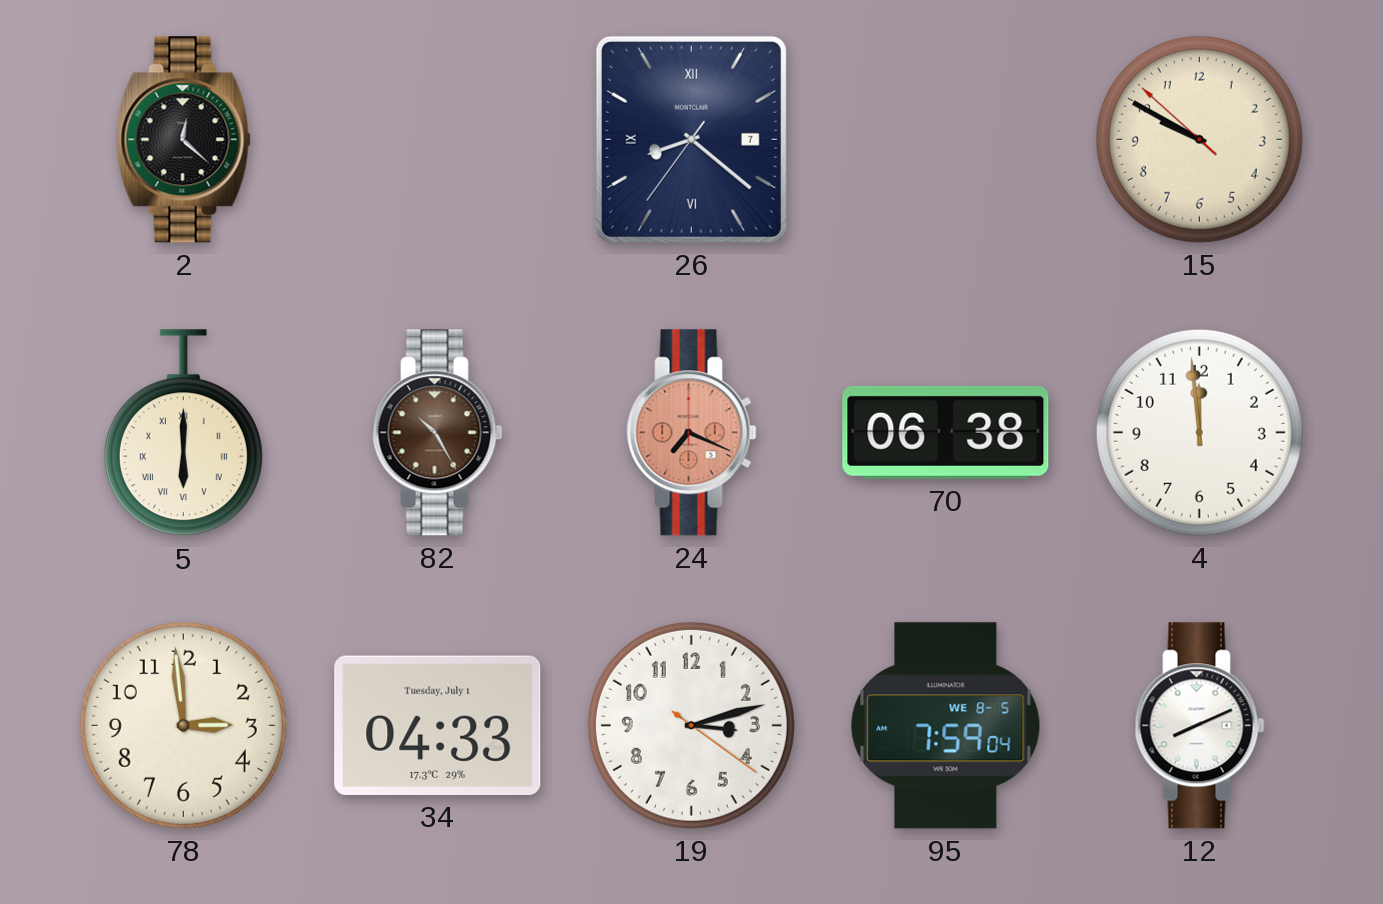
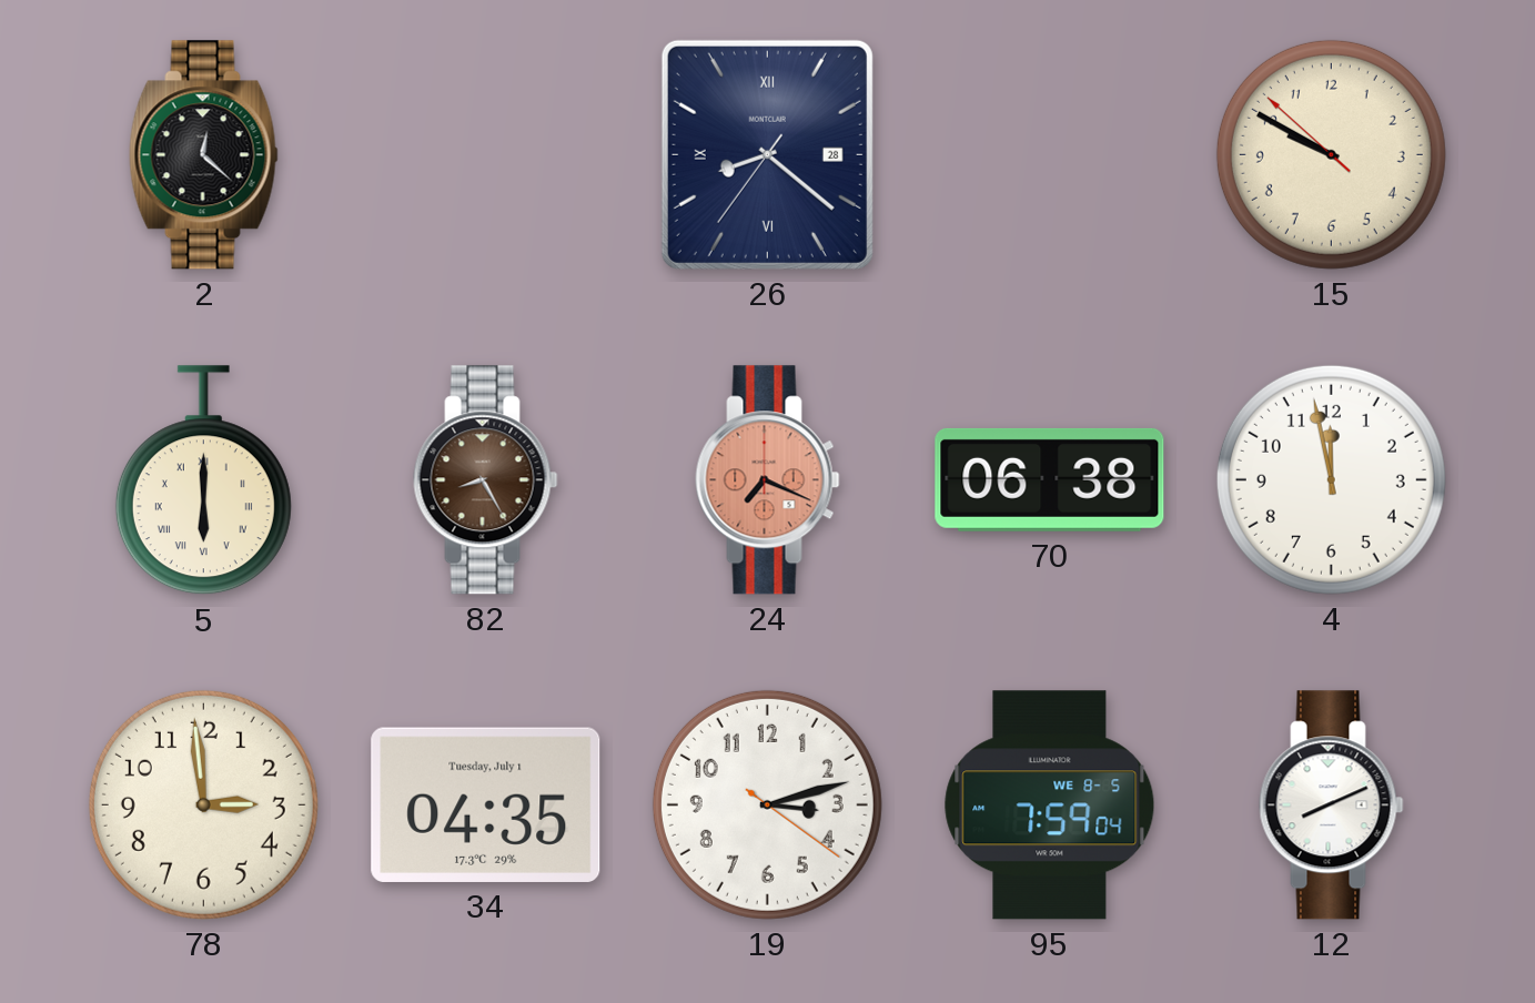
26 date: 7 -> 28 (767, 154)
82: 10:25 -> 8:25 (486, 480)
4: 11:59 -> 11:58 (1331, 479)
34: 04:33 -> 04:35 (486, 804)
